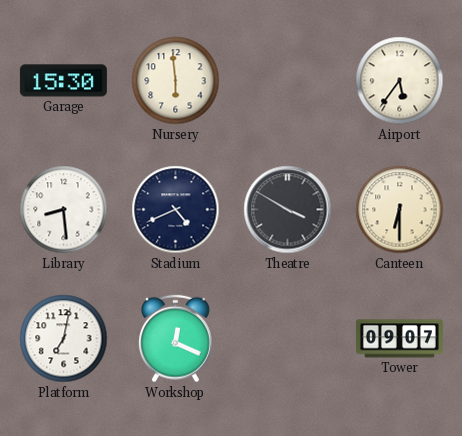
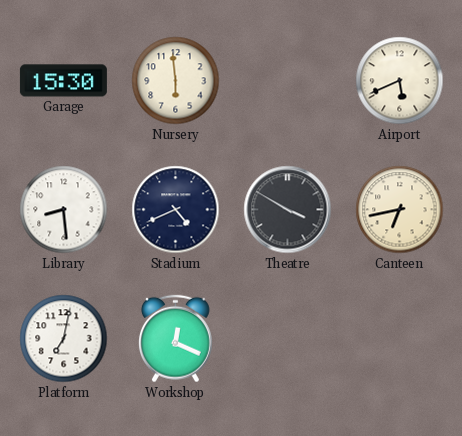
Airport: 5:36 -> 5:41 (400, 81)
Canteen: 6:30 -> 6:43 (400, 210)
Tower: 09:07 -> none (399, 339)
